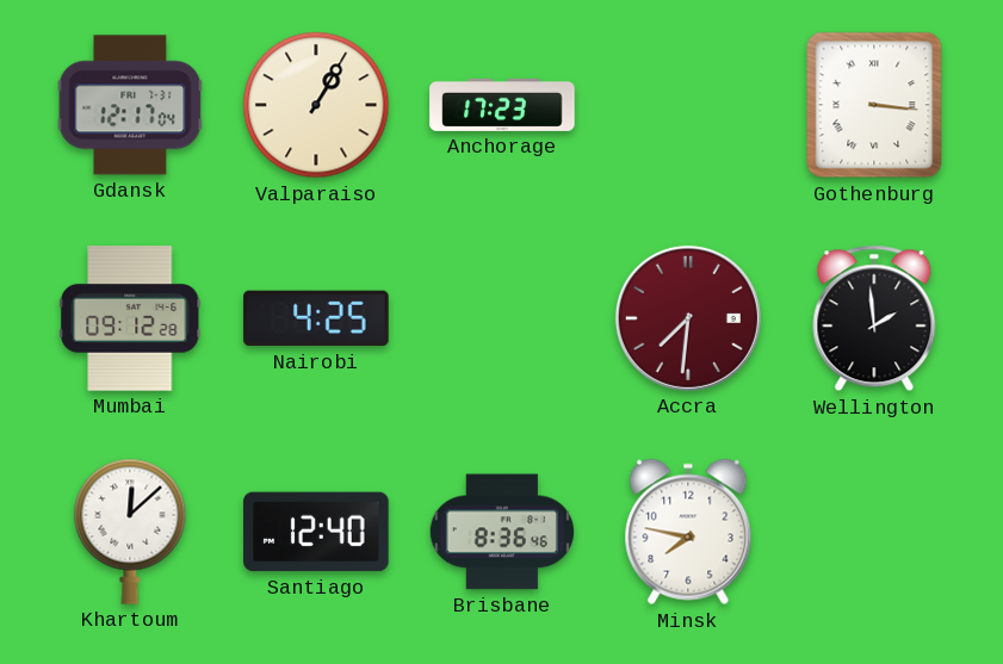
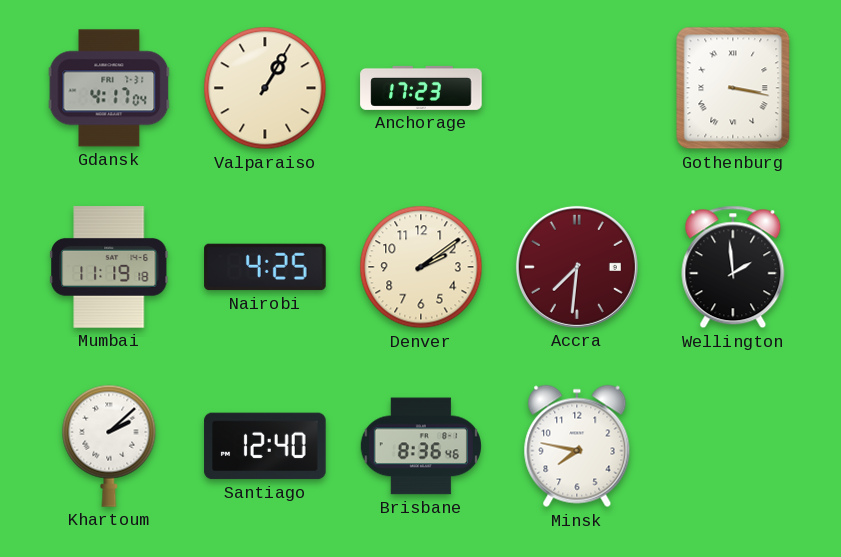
Gdansk: 12:17 -> 4:17 (109, 88)
Gothenburg: 3:16 -> 3:17 (733, 88)
Mumbai: 09:12 -> 11:19 (110, 267)
Denver: none -> 2:09 (421, 267)
Khartoum: 12:08 -> 2:08 (109, 446)
